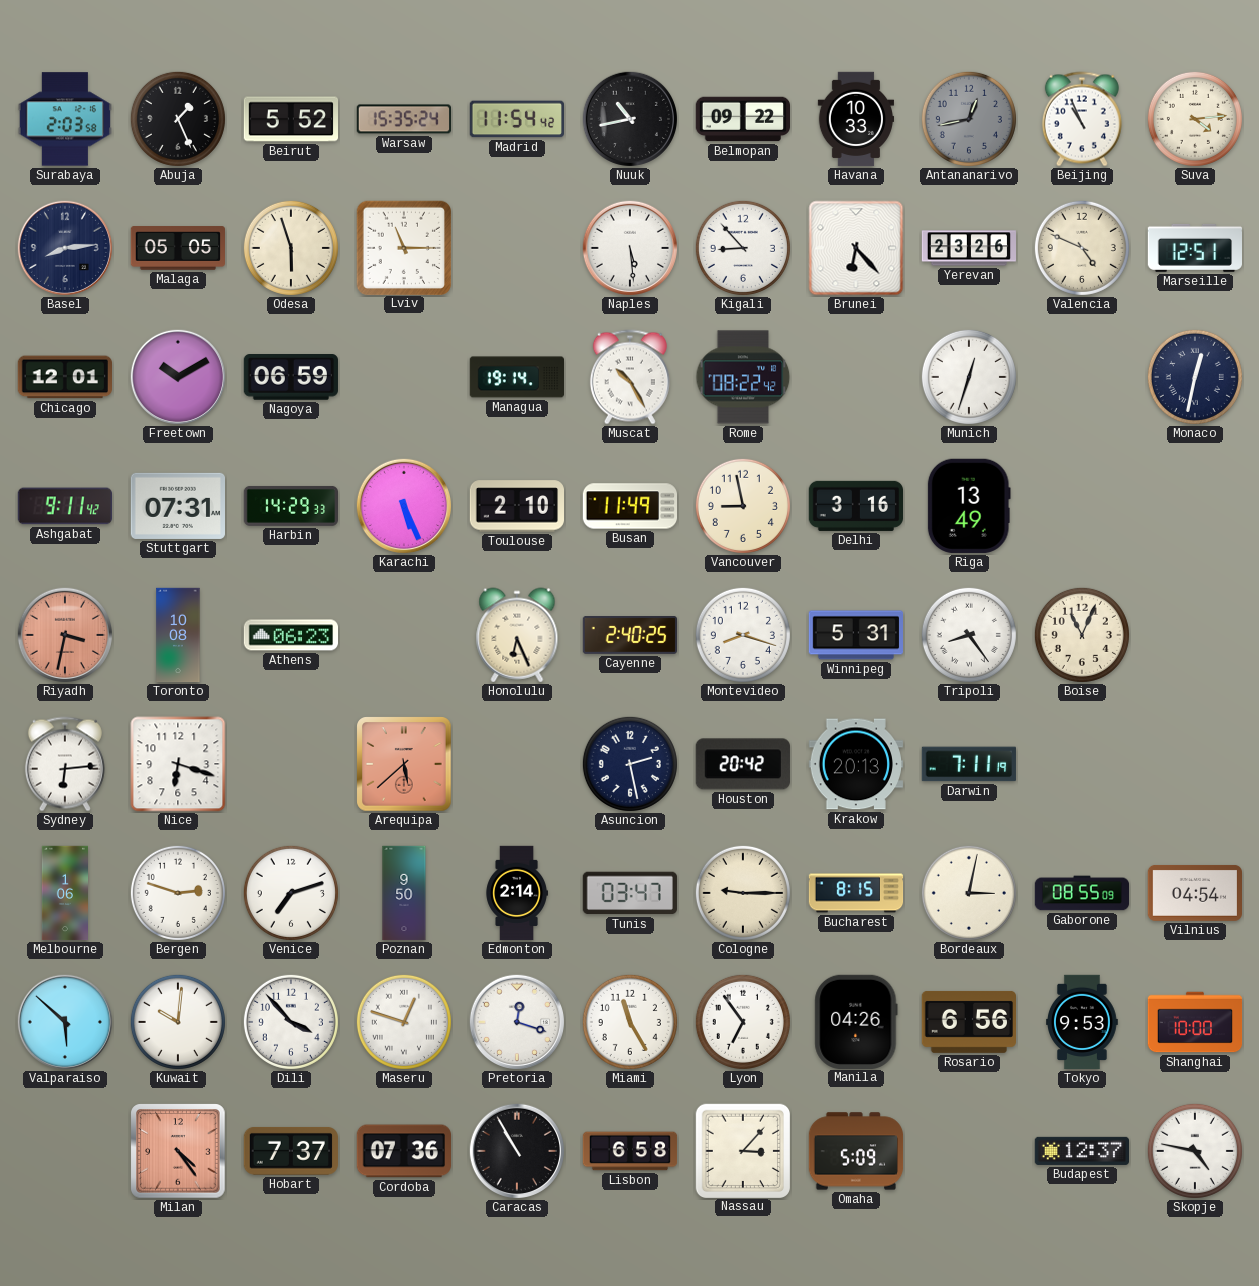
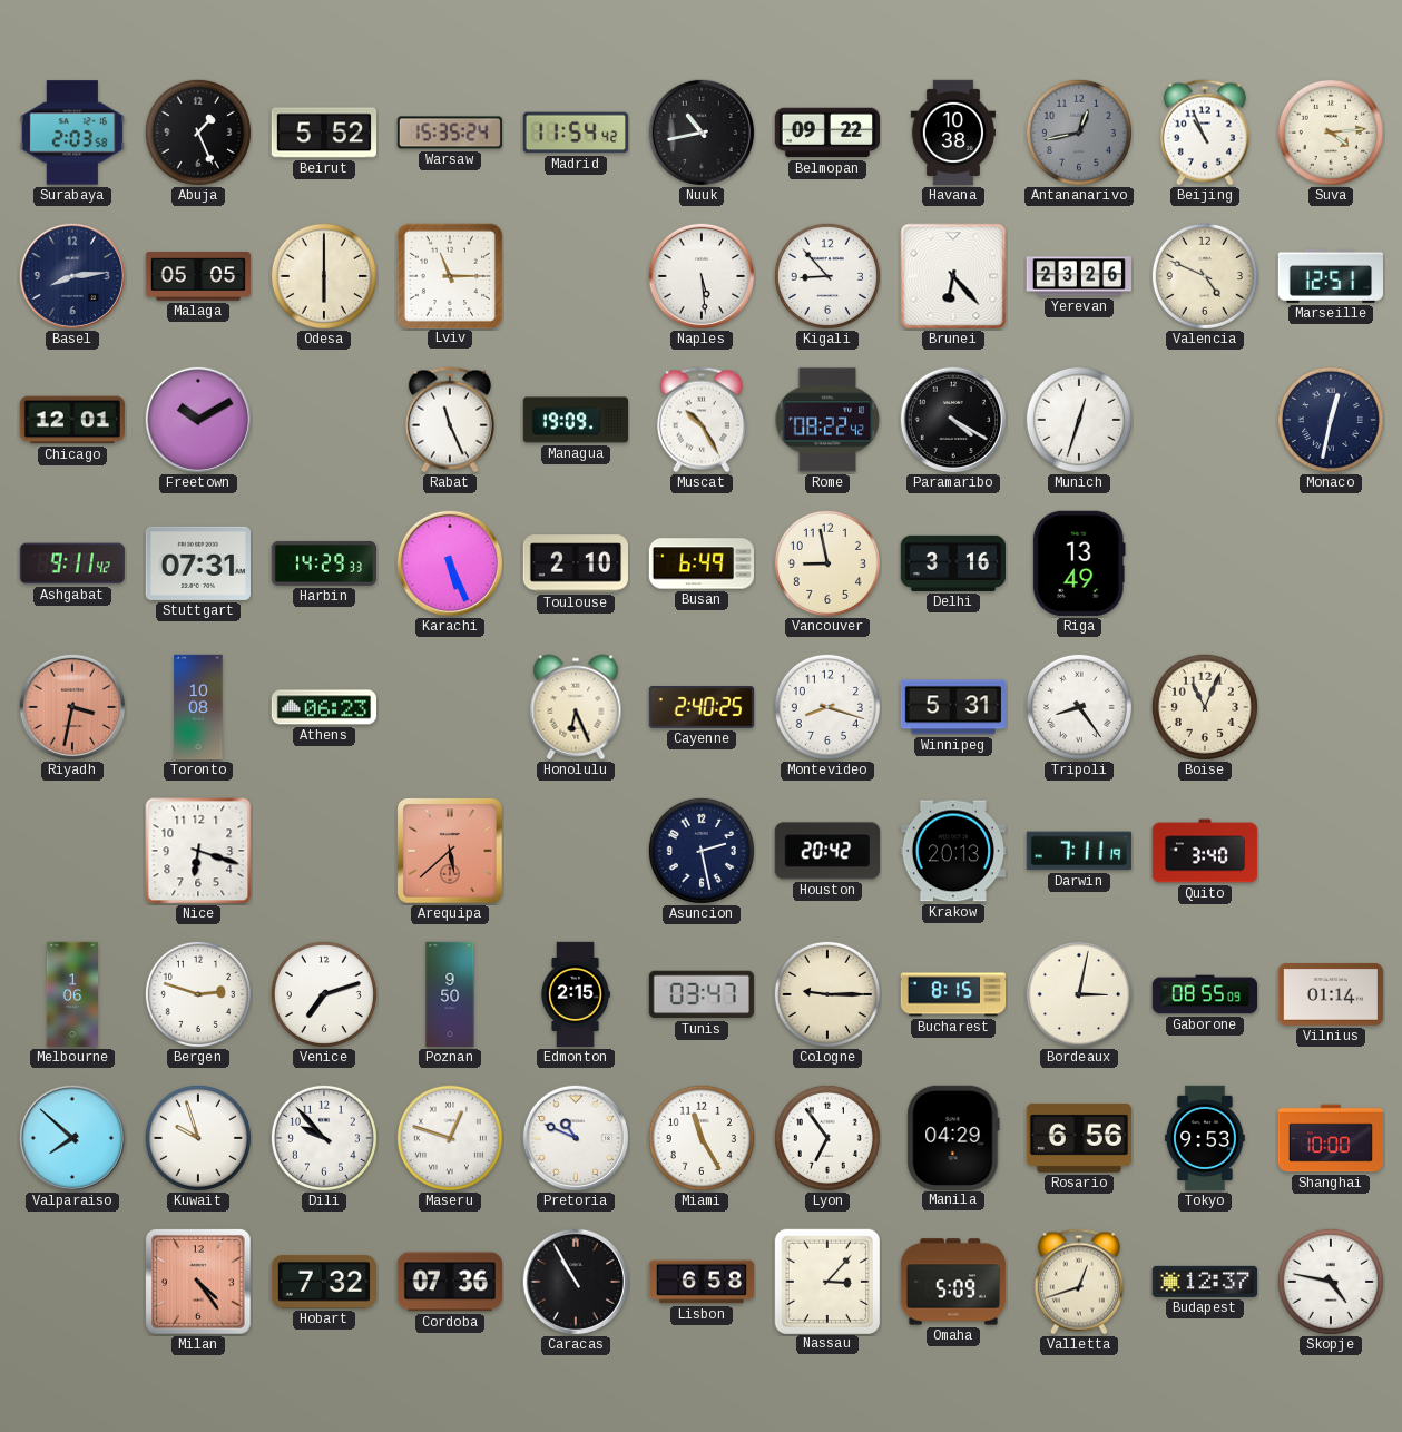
Havana: 10:33 -> 10:38 (952, 133)
Odesa: 5:57 -> 6:00 (324, 276)
Nagoya: 06:59 -> none (291, 377)
Rabat: none -> 11:26 (450, 420)
Managua: 19:14 -> 19:09 (575, 420)
Paramaribo: none -> 4:20 (952, 419)
Busan: 11:49 -> 6:49 (700, 563)
Sydney: 6:14 -> none (65, 764)
Quito: none -> 3:40 (1205, 851)
Edmonton: 2:14 -> 2:15 (575, 994)
Vilnius: 04:54 -> 01:14 (1330, 994)
Valparaiso: 5:52 -> 7:52 (71, 1137)
Kuwait: 10:01 -> 9:57 (198, 1138)
Dili: 3:53 -> 9:53 (324, 1138)
Pretoria: 12:18 -> 10:49 (575, 1137)
Manila: 04:26 -> 04:29 (953, 1137)
Hobart: 7:37 -> 7:32 (324, 1282)
Valletta: none -> 12:42 (1079, 1282)
